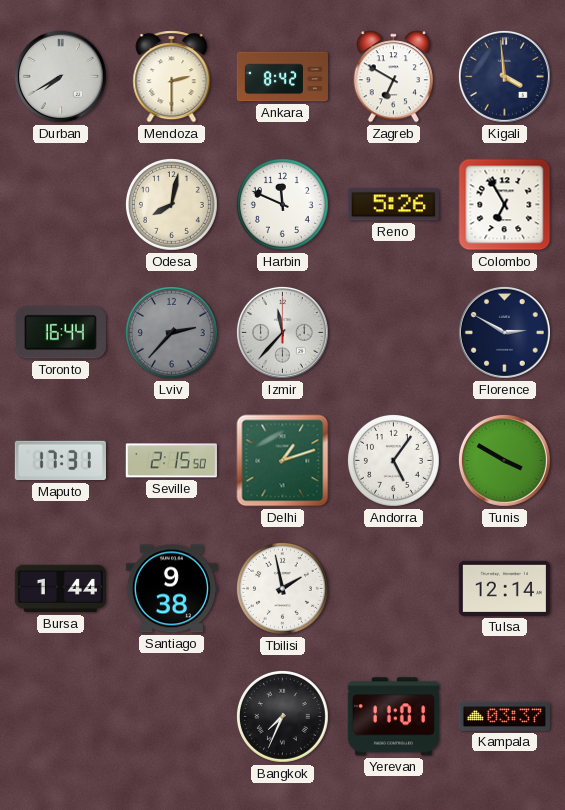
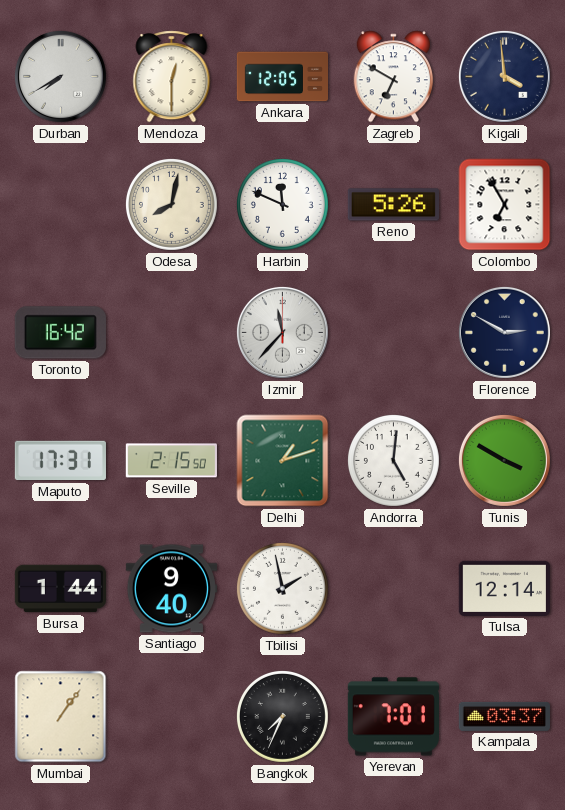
Mendoza: 2:30 -> 12:30 (172, 77)
Ankara: 8:42 -> 12:05 (283, 77)
Toronto: 16:44 -> 16:42 (60, 333)
Lviv: 2:37 -> none (171, 332)
Andorra: 5:06 -> 5:01 (393, 460)
Santiago: 9:38 -> 9:40 (171, 589)
Mumbai: none -> 1:06 (61, 717)
Yerevan: 11:01 -> 7:01 (393, 717)
